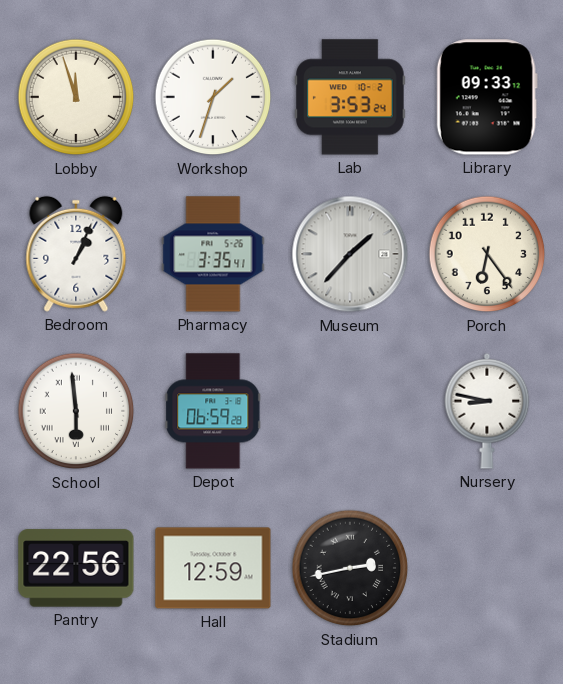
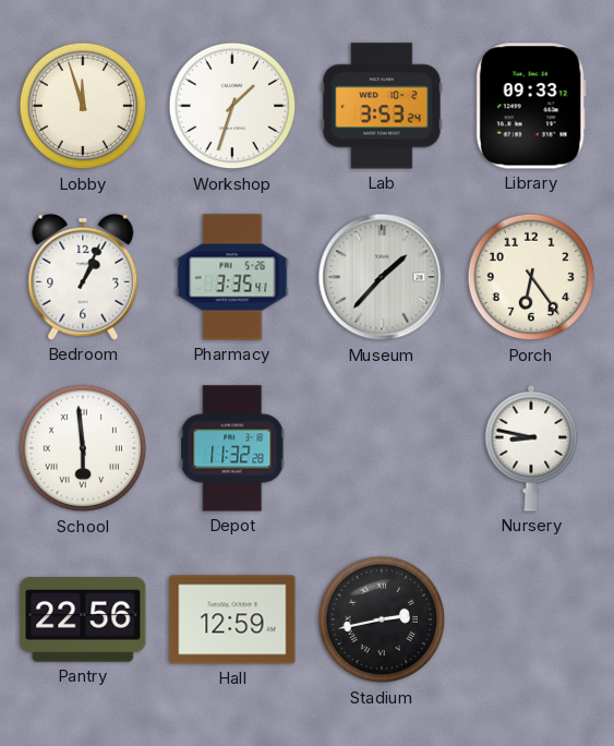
Depot: 06:59 -> 11:32 (232, 448)
